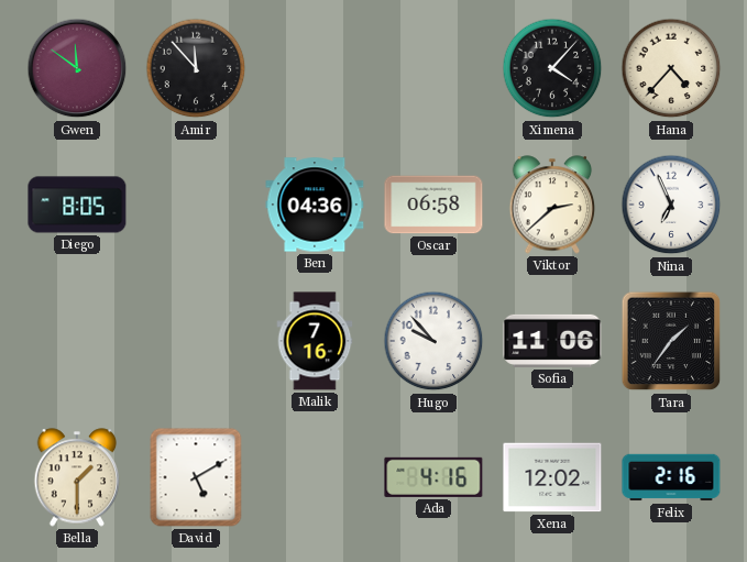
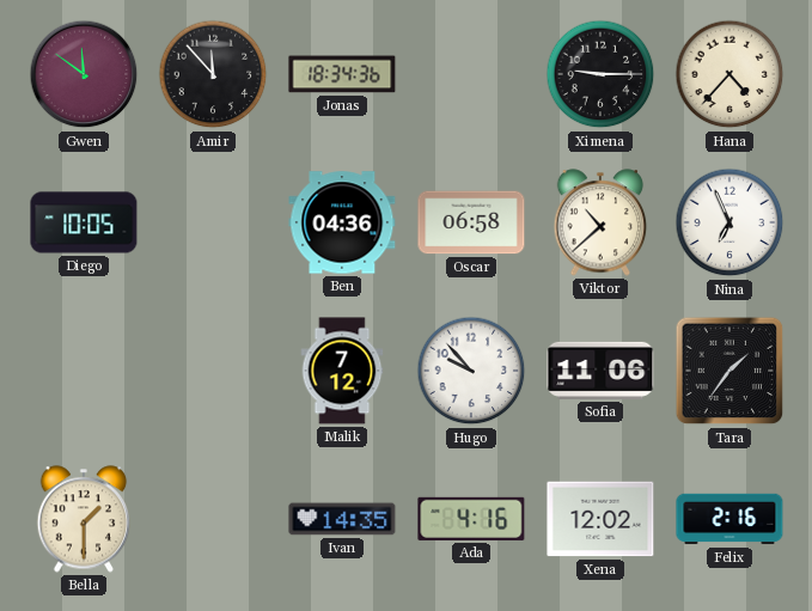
Jonas: none -> 18:34 (342, 74)
Ximena: 4:07 -> 9:15 (600, 74)
Diego: 8:05 -> 10:05 (84, 222)
Viktor: 2:38 -> 10:38 (600, 222)
Malik: 7:16 -> 7:12 (342, 371)
David: 5:10 -> none (196, 477)
Ivan: none -> 14:35 (342, 519)
